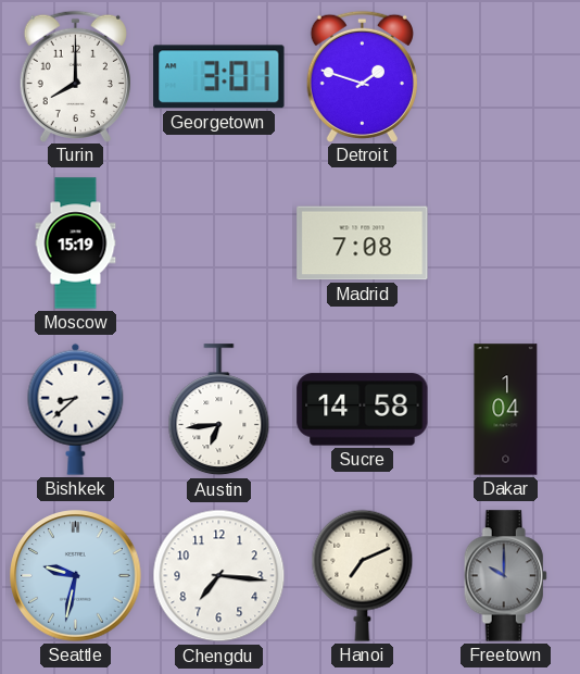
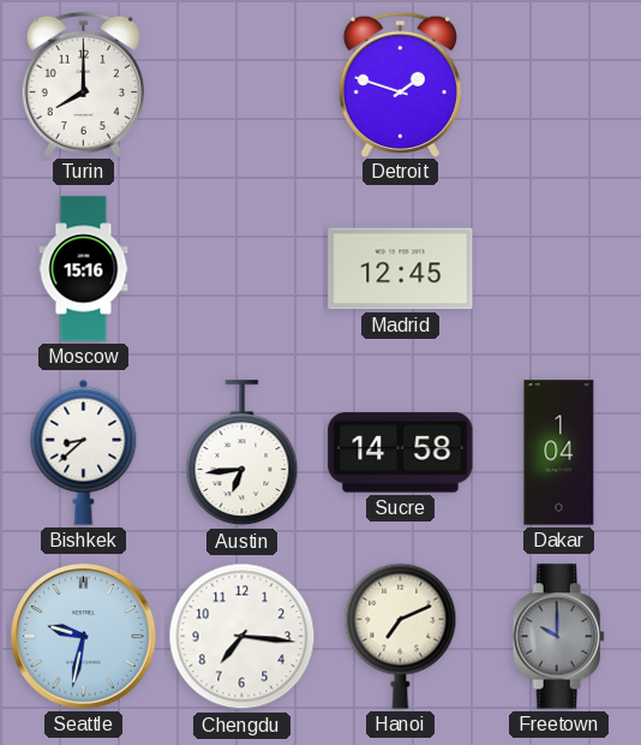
Georgetown: 3:01 -> none (219, 77)
Moscow: 15:19 -> 15:16 (84, 269)
Madrid: 7:08 -> 12:45 (401, 269)
